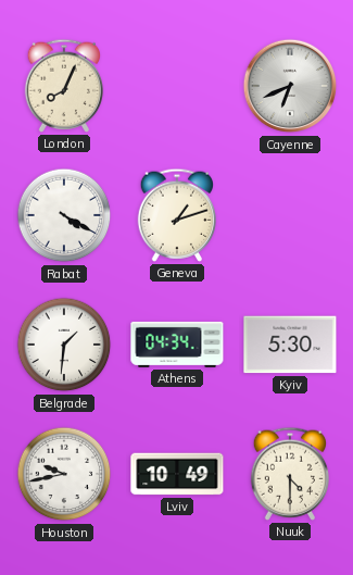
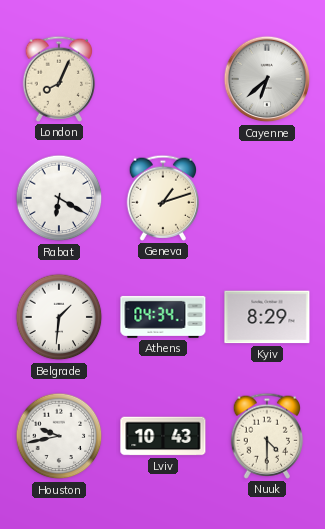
Cayenne: 6:41 -> 6:38 (267, 79)
Rabat: 4:20 -> 6:20 (59, 198)
Kyiv: 5:30 -> 8:29 (267, 317)
Lviv: 10:49 -> 10:43 (163, 436)
